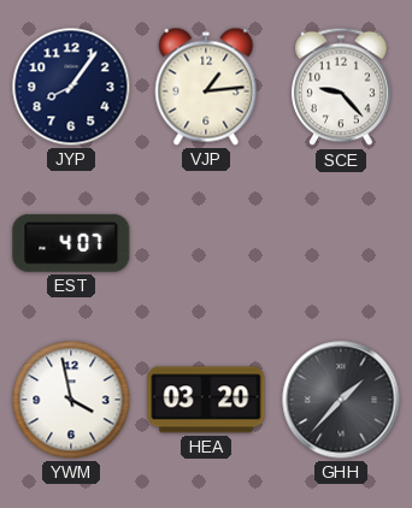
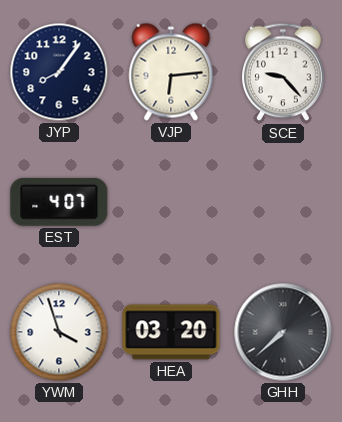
VJP: 1:14 -> 6:14 (171, 72)
YWM: 3:58 -> 3:57 (59, 332)
GHH: 1:37 -> 7:38 (283, 332)
